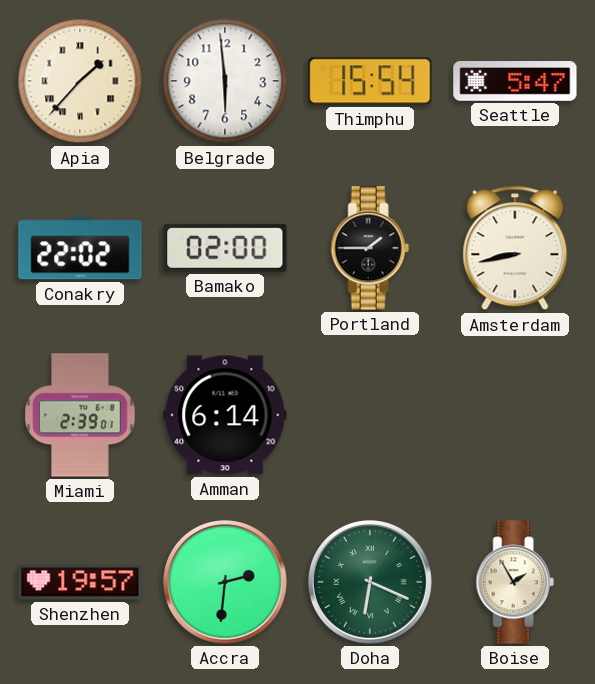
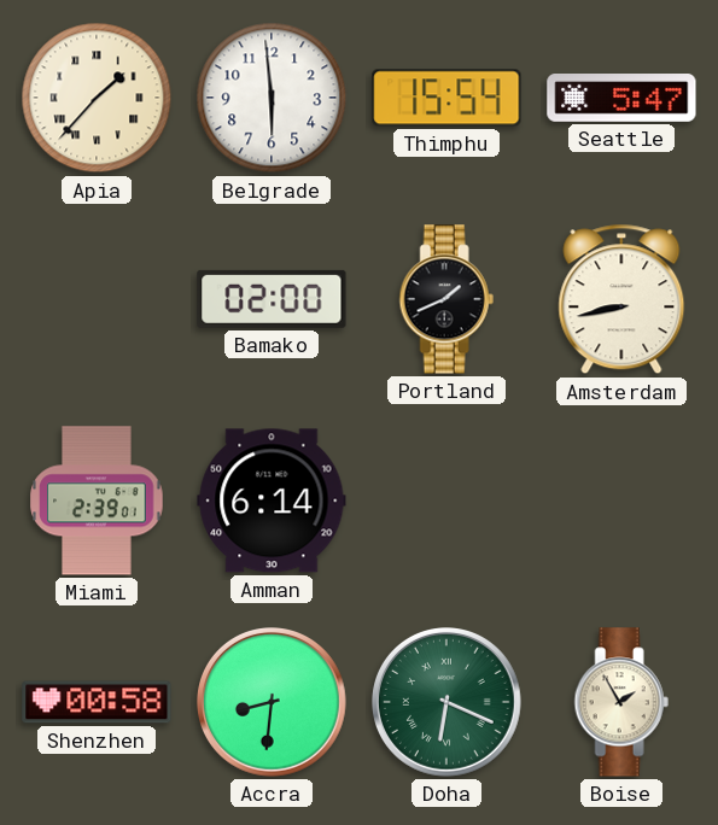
Conakry: 22:02 -> none (80, 248)
Portland: 1:45 -> 1:41 (446, 299)
Shenzhen: 19:57 -> 00:58 (97, 702)
Accra: 2:31 -> 8:31 (273, 703)
